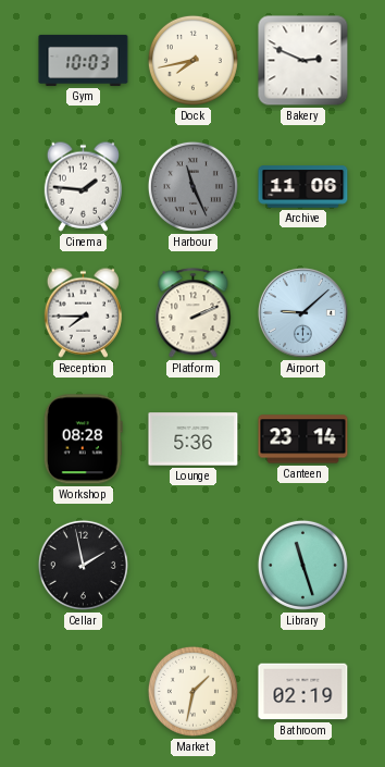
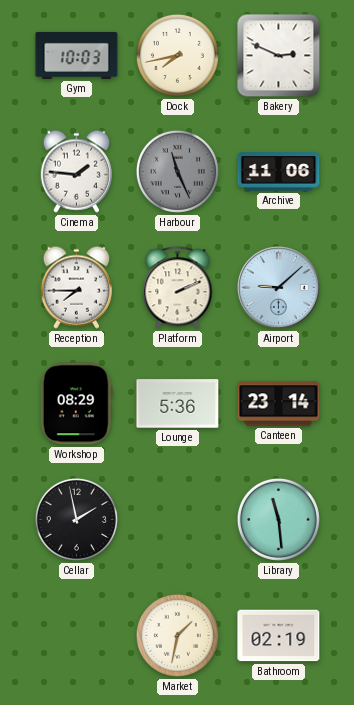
Workshop: 08:28 -> 08:29 (76, 404)
Library: 11:27 -> 11:29 (278, 519)
